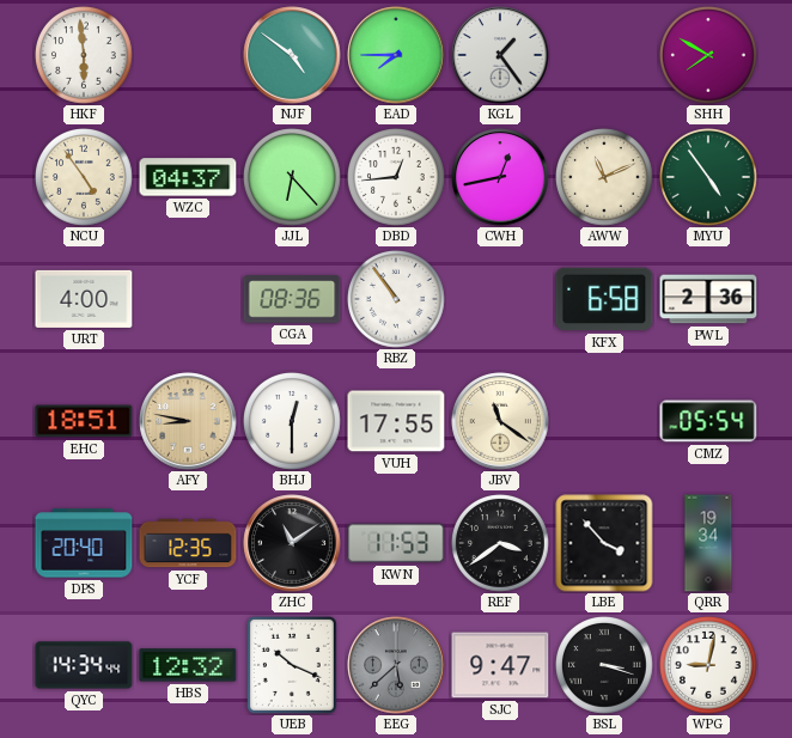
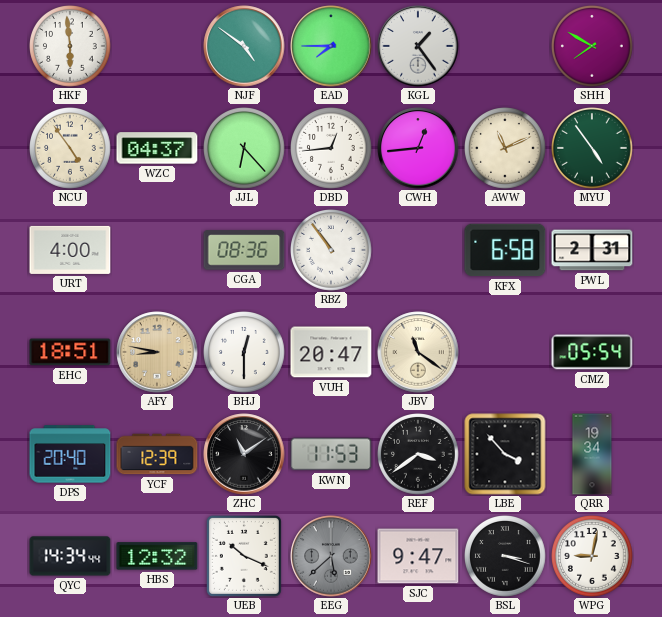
CWH: 12:43 -> 12:44 (418, 148)
PWL: 2:36 -> 2:31 (592, 250)
VUH: 17:55 -> 20:47 (331, 352)
YCF: 12:35 -> 12:39 (157, 454)
